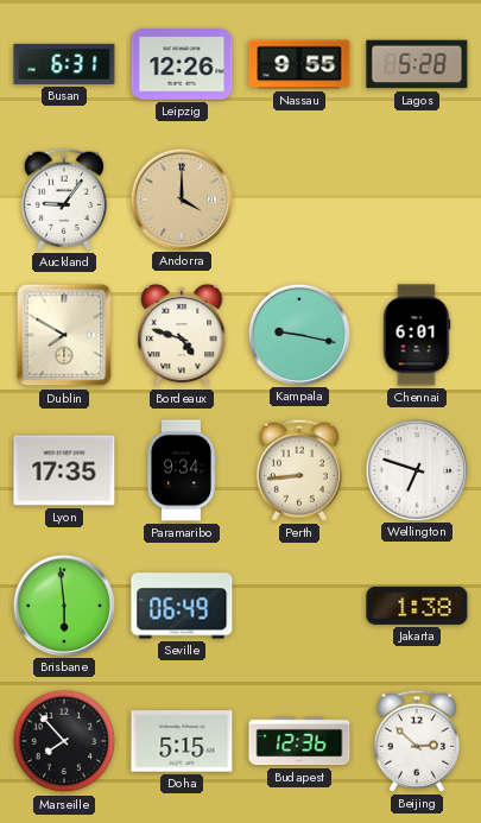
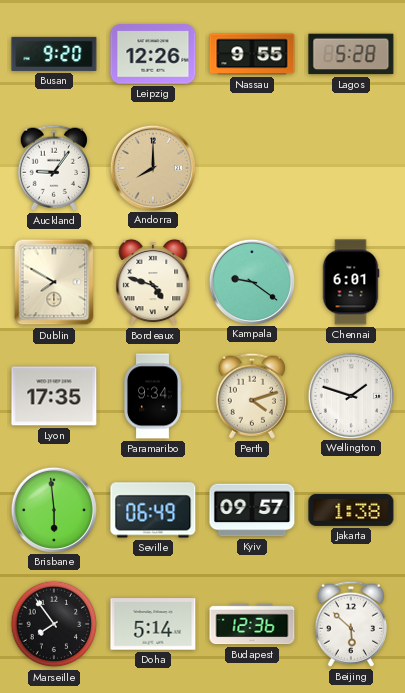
Busan: 6:31 -> 9:20 (54, 54)
Andorra: 4:00 -> 8:00 (152, 167)
Kampala: 9:17 -> 9:21 (251, 281)
Perth: 8:44 -> 4:12 (252, 396)
Wellington: 6:48 -> 1:48 (350, 395)
Kyiv: none -> 09:57 (252, 510)
Marseille: 7:53 -> 7:54 (54, 624)
Doha: 5:15 -> 5:14 (153, 624)
Beijing: 2:52 -> 5:52 (351, 624)
